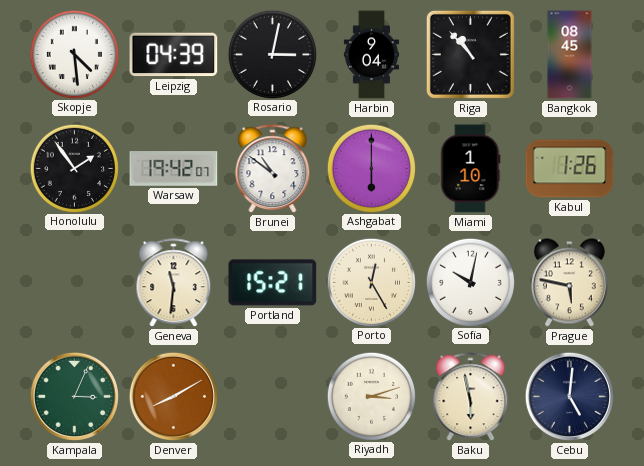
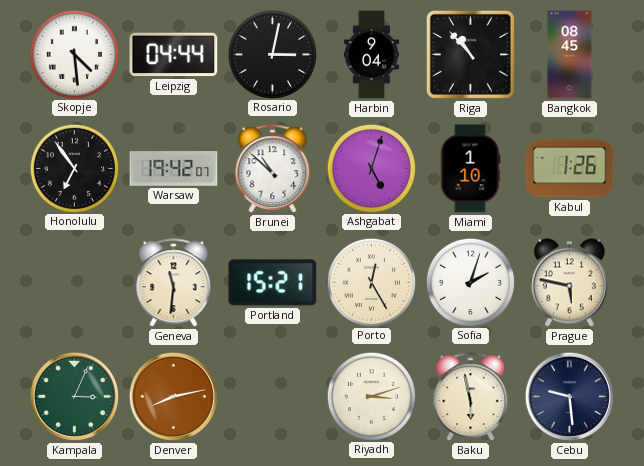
Leipzig: 04:39 -> 04:44 (174, 55)
Honolulu: 1:54 -> 6:54 (74, 168)
Brunei: 10:51 -> 10:52 (273, 169)
Ashgabat: 6:00 -> 5:03 (371, 168)
Sofia: 10:02 -> 2:03 (470, 282)
Denver: 8:10 -> 8:13 (173, 396)
Cebu: 5:01 -> 9:29 (569, 396)
